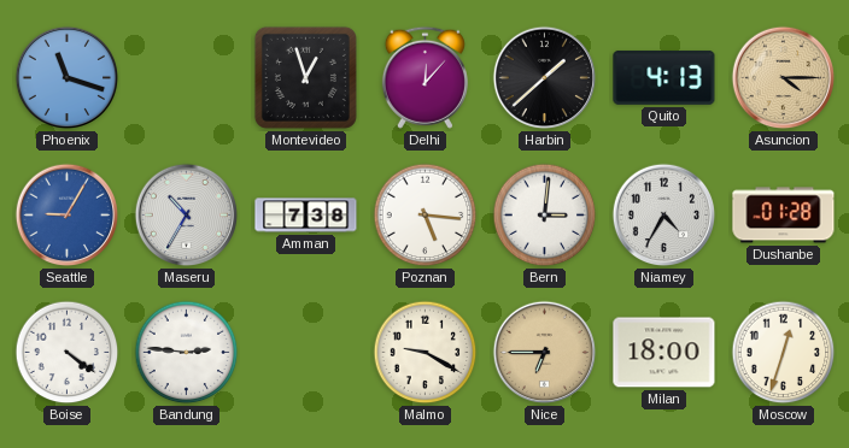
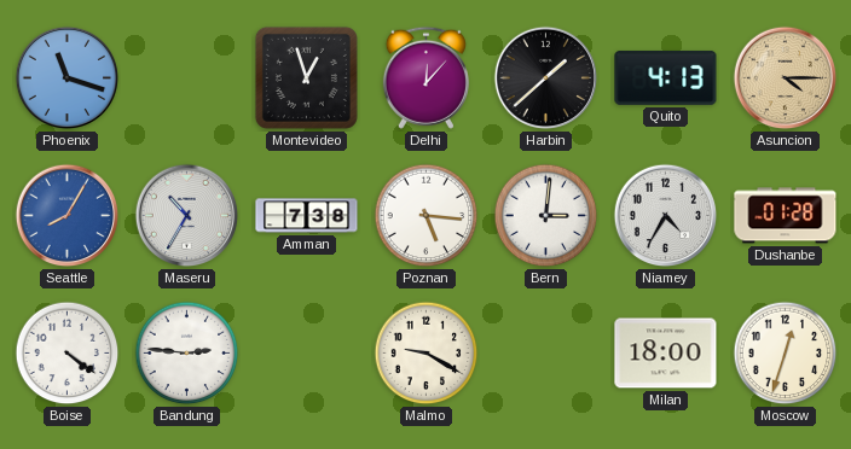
Seattle: 9:05 -> 8:05 (68, 216)
Nice: 6:45 -> none (545, 353)
